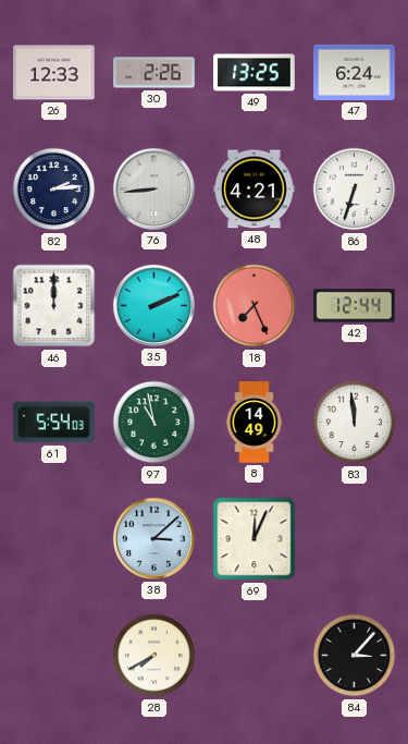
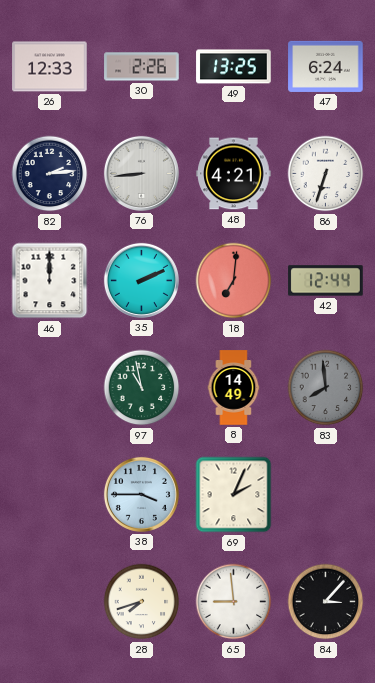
18: 7:26 -> 7:01 (234, 281)
61: 5:54 -> none (54, 423)
83: 11:59 -> 7:59 (326, 388)
83 dial: white -> grey (326, 388)
38: 3:08 -> 3:45 (141, 494)
69: 12:04 -> 2:04 (234, 495)
28: 7:40 -> 7:42 (142, 602)
65: none -> 8:59 (234, 602)
